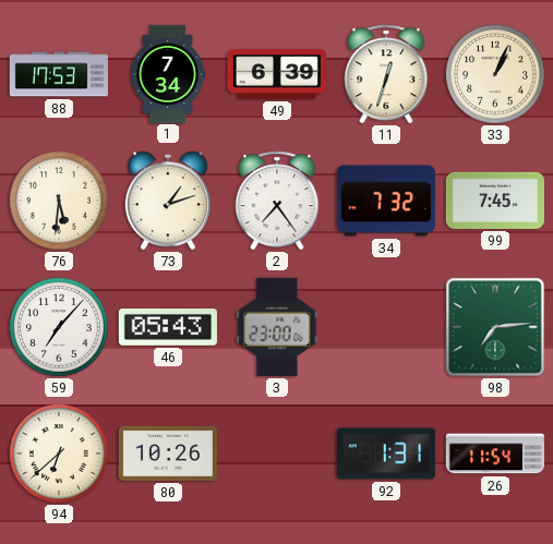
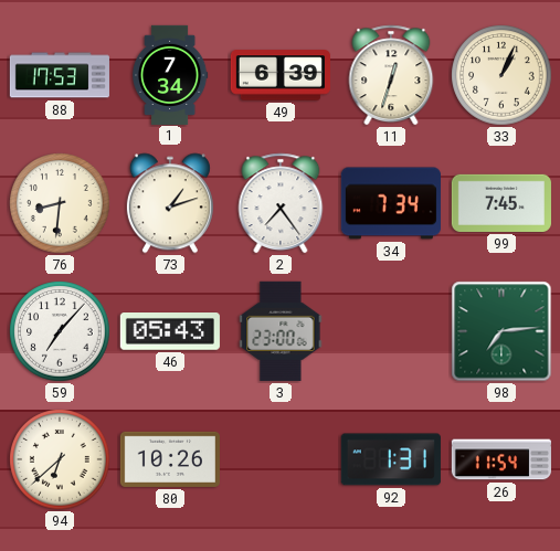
76: 5:31 -> 8:31 (60, 203)
34: 7:32 -> 7:34 (391, 203)
